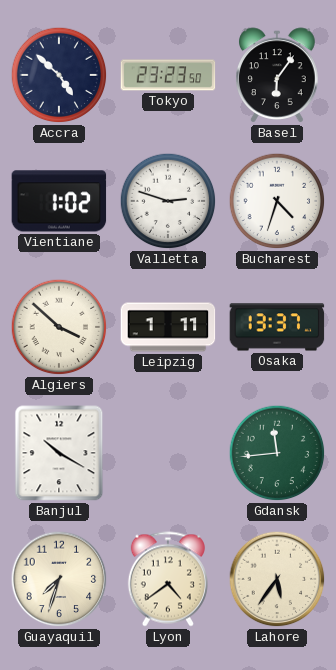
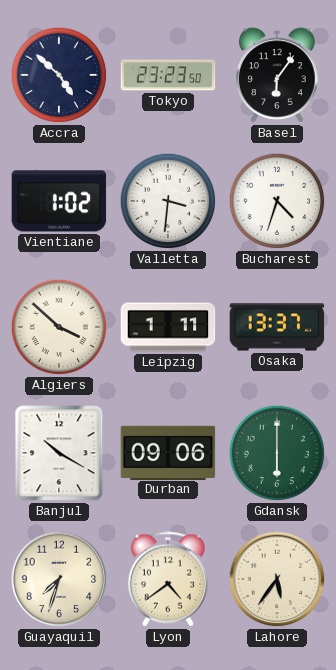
Valletta: 2:48 -> 3:31 (168, 201)
Durban: none -> 09:06 (168, 452)
Gdansk: 11:44 -> 6:00 (277, 453)
